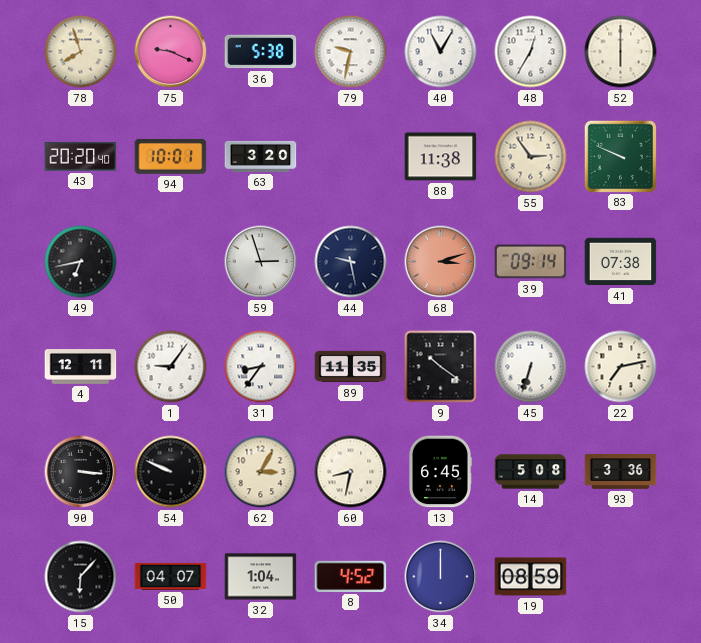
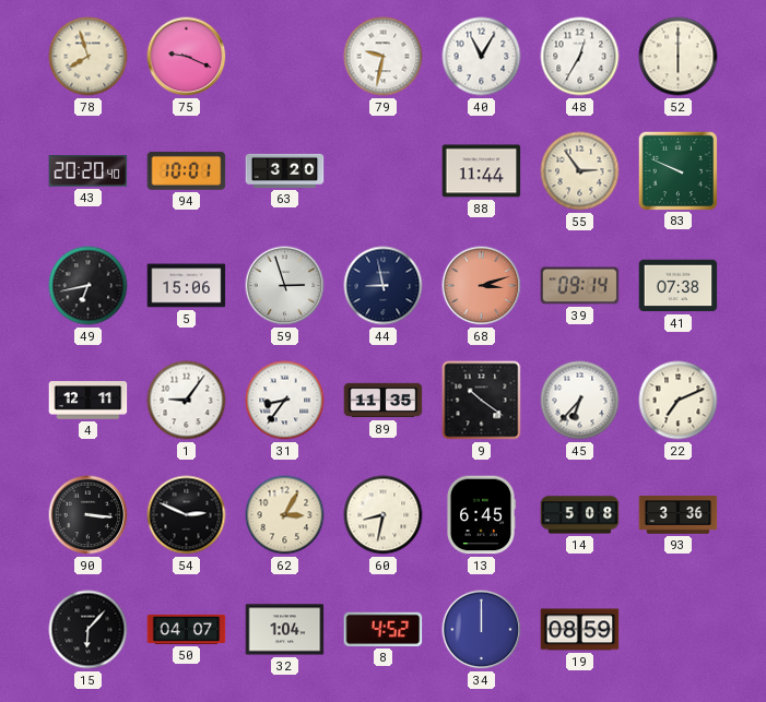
36: 5:38 -> none (261, 52)
88: 11:38 -> 11:44 (482, 171)
5: none -> 15:06 (187, 286)
44: 9:28 -> 8:58 (384, 286)
45: 6:33 -> 6:37 (580, 401)
22: 7:13 -> 7:11 (679, 401)
54: 9:49 -> 2:49 (187, 515)
